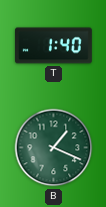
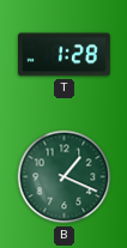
T: 1:40 -> 1:28 (65, 55)
